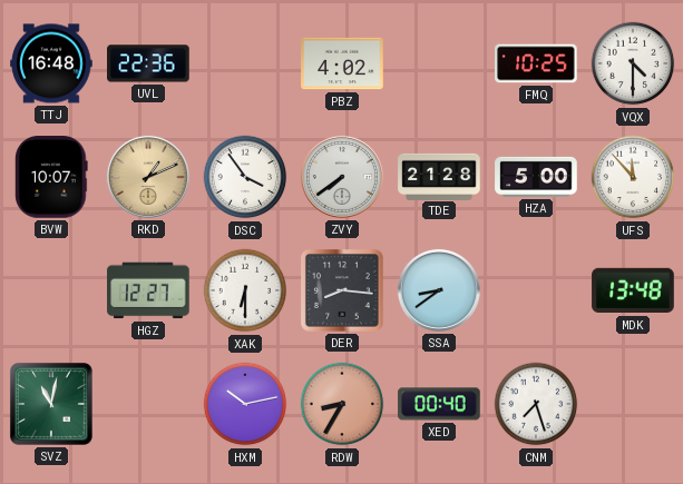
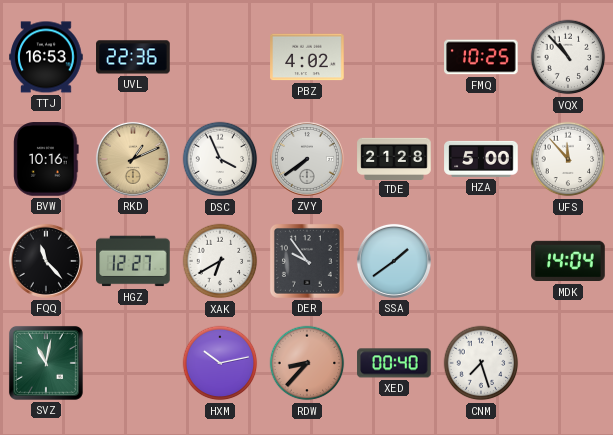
TTJ: 16:48 -> 16:53 (46, 57)
VQX: 4:30 -> 10:53 (568, 57)
BVW: 10:07 -> 10:16 (46, 159)
DSC: 3:54 -> 3:56 (220, 159)
FQQ: none -> 11:23 (46, 261)
XAK: 6:30 -> 6:40 (220, 261)
DER: 8:16 -> 9:54 (307, 261)
SSA: 8:39 -> 1:39 (394, 261)
MDK: 13:48 -> 14:04 (568, 261)
RDW: 8:35 -> 8:37 (307, 363)
